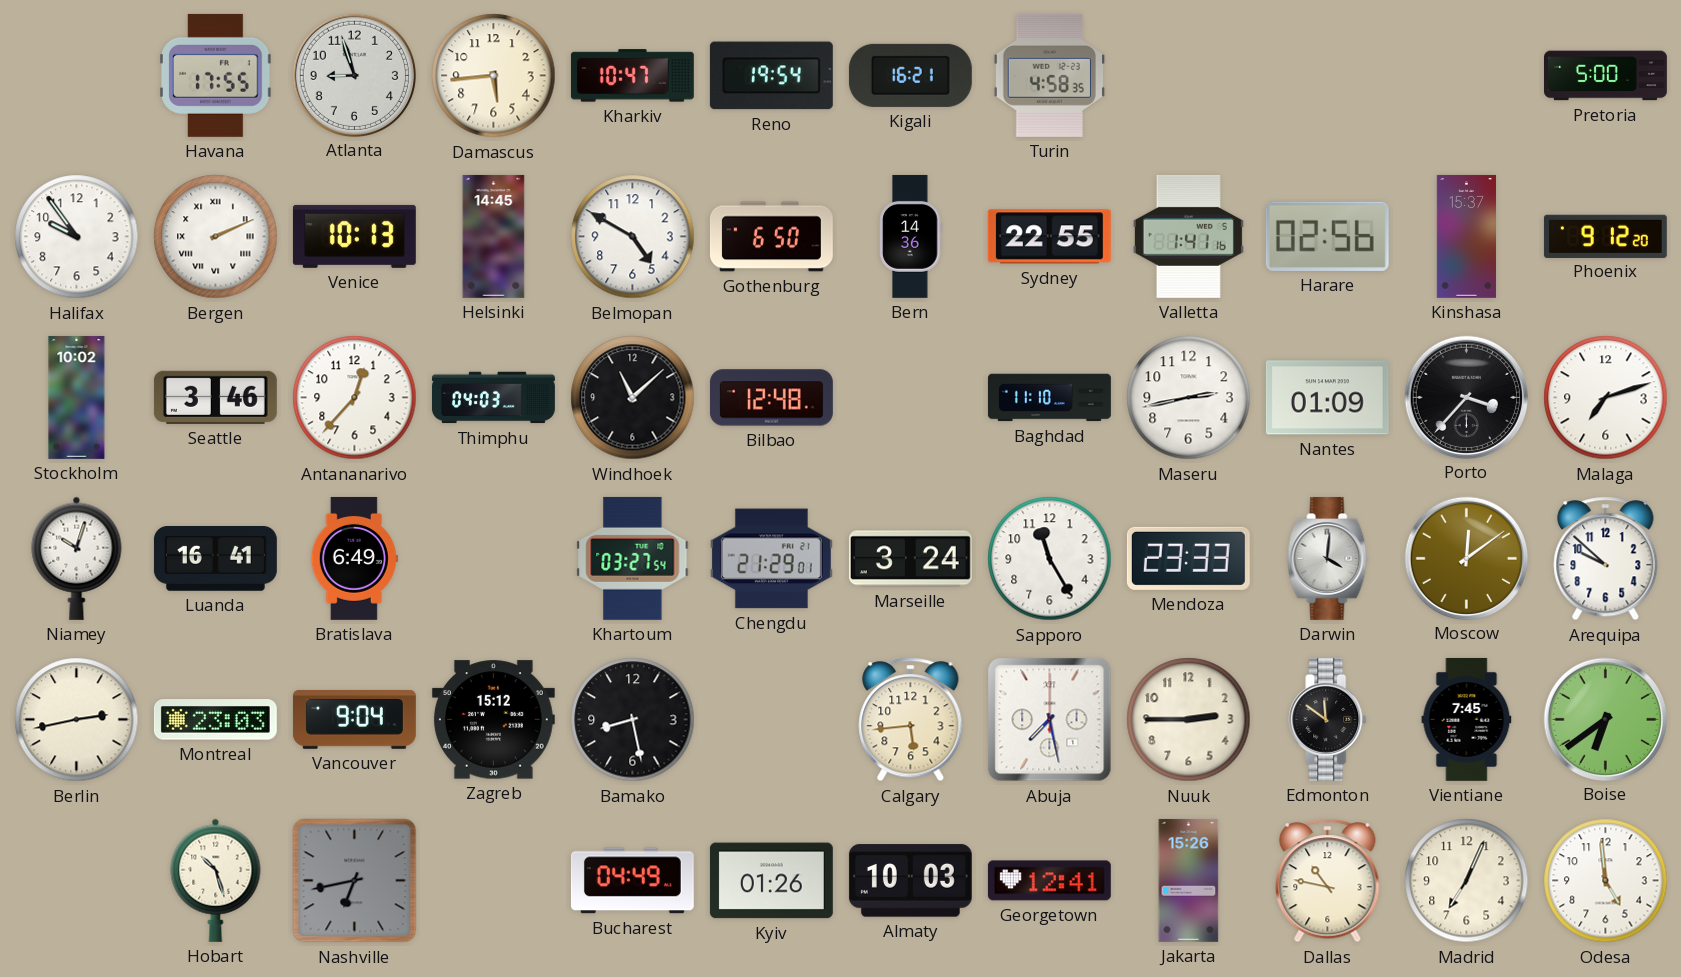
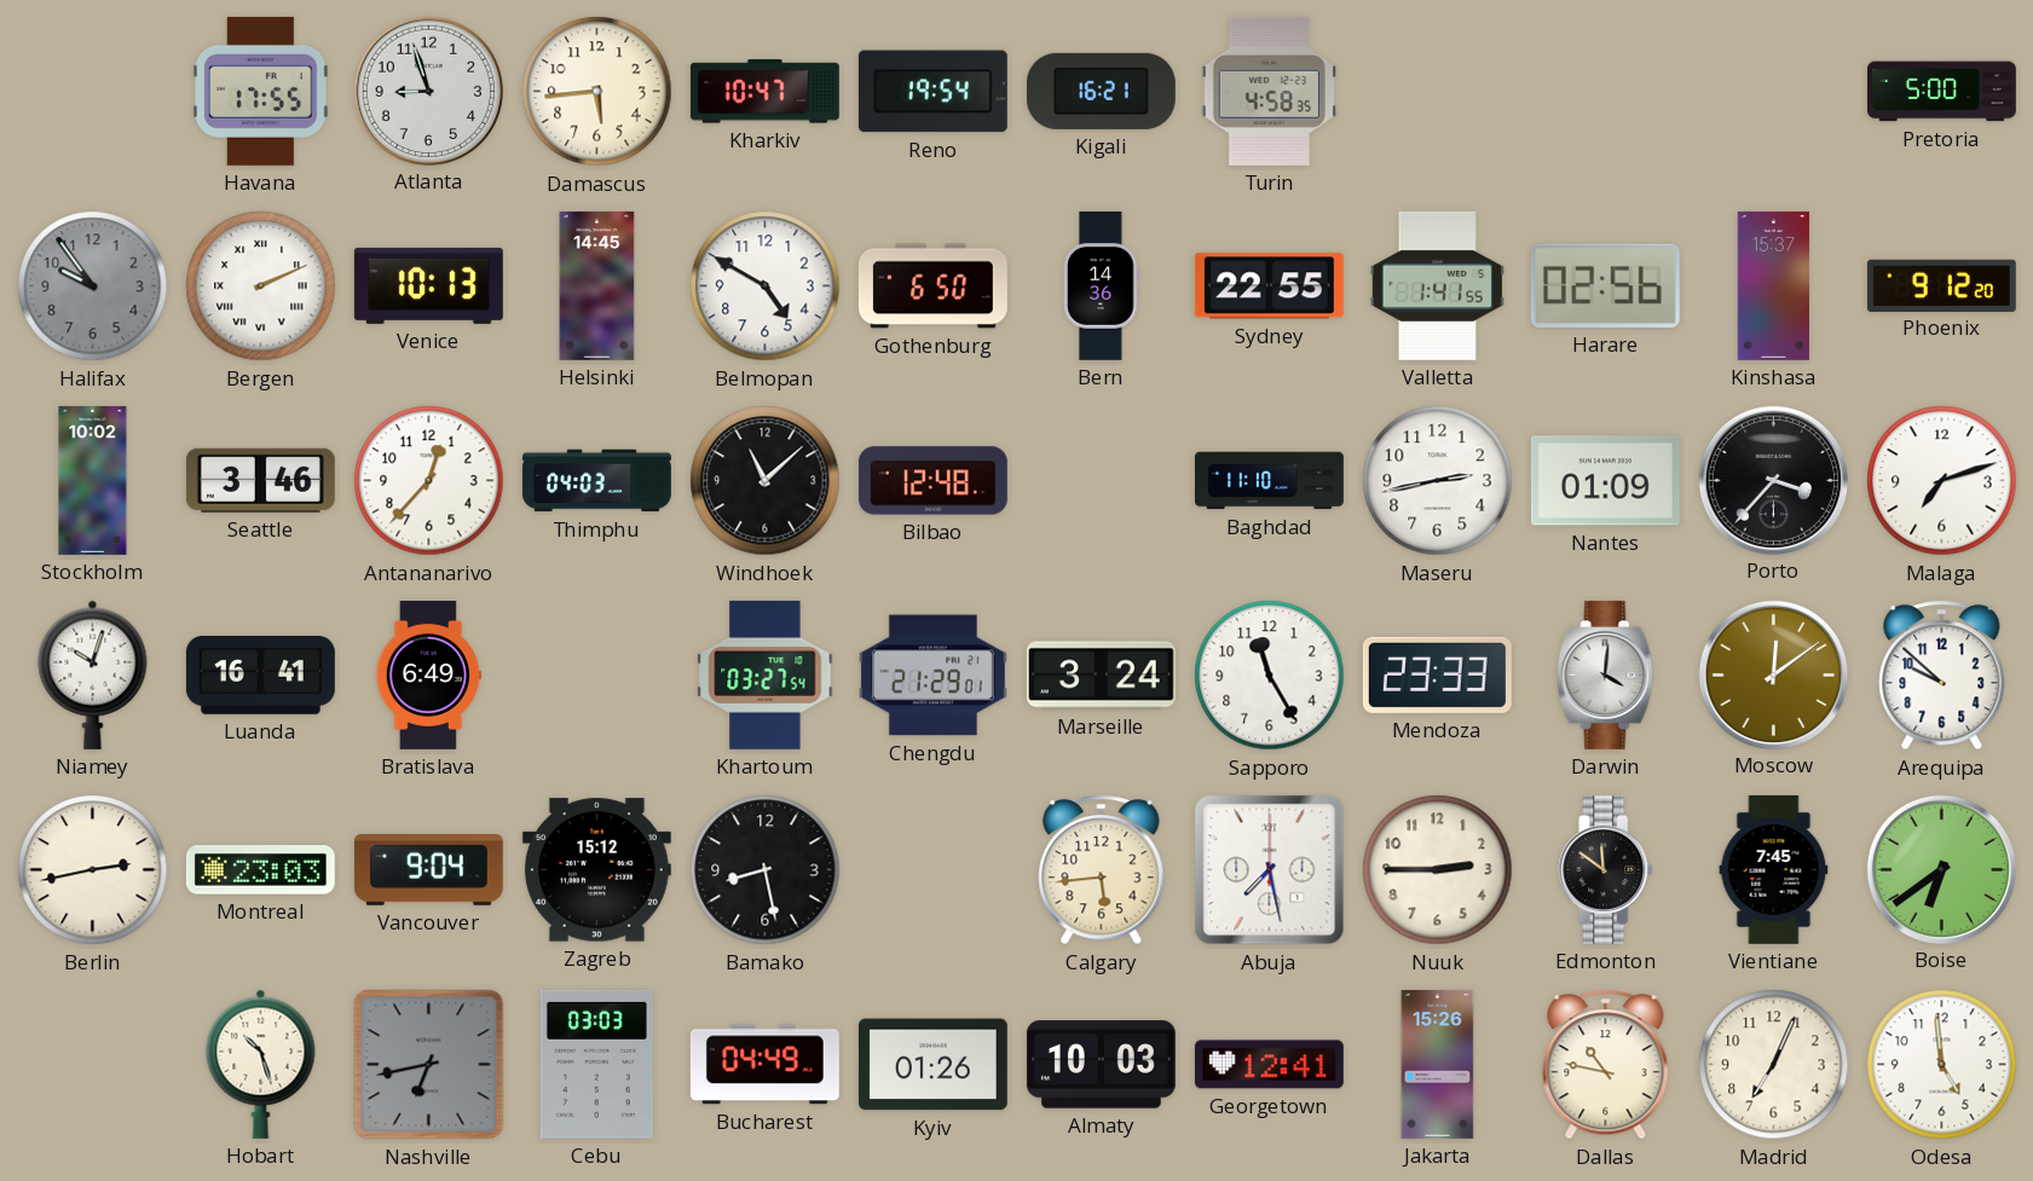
Halifax dial: white -> grey (93, 286)
Valletta: 1:41:16 -> 1:41:55 (1437, 285)
Cebu: none -> 03:03 (596, 1064)
